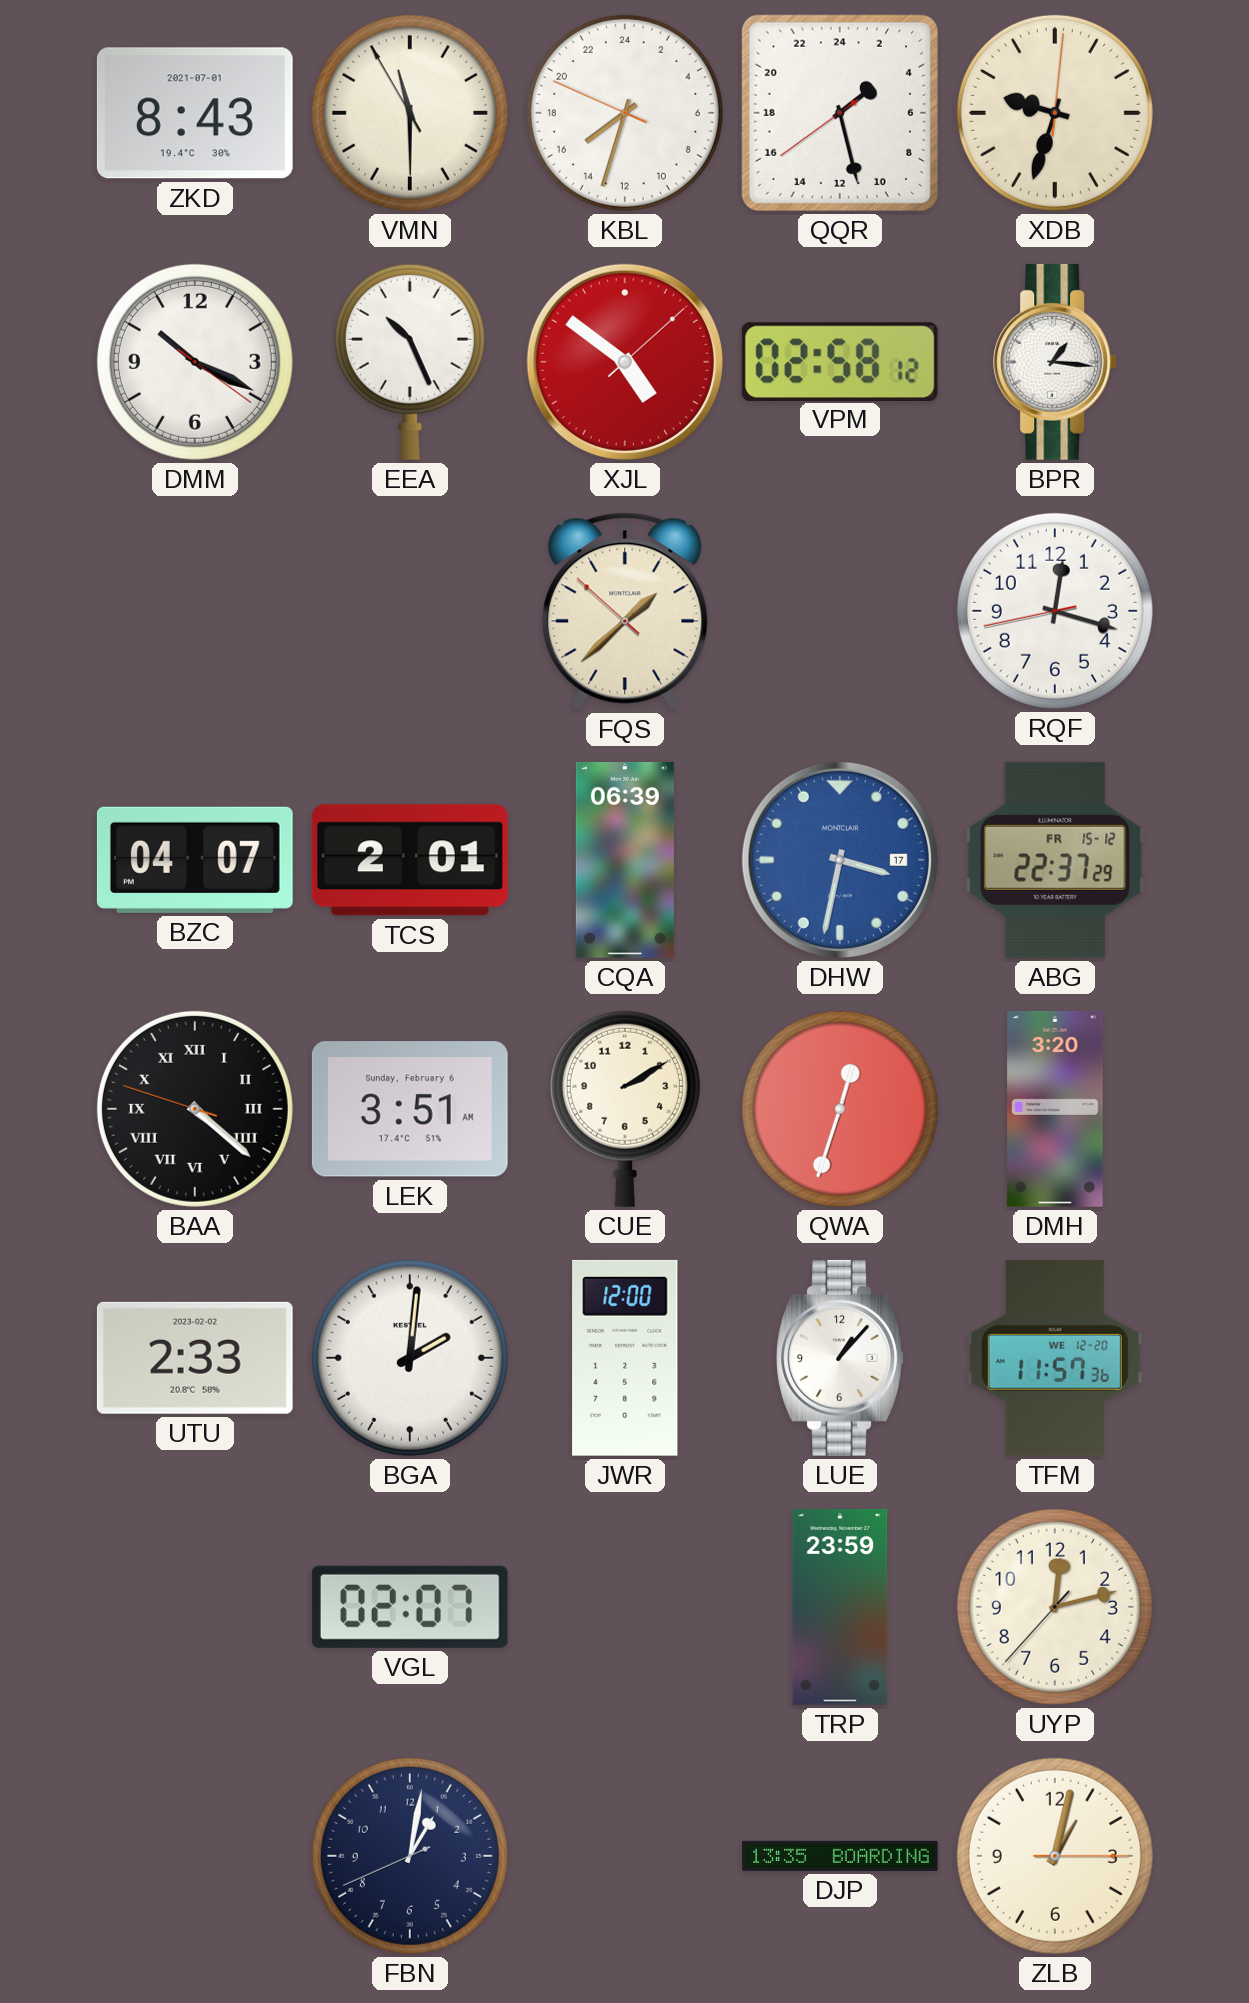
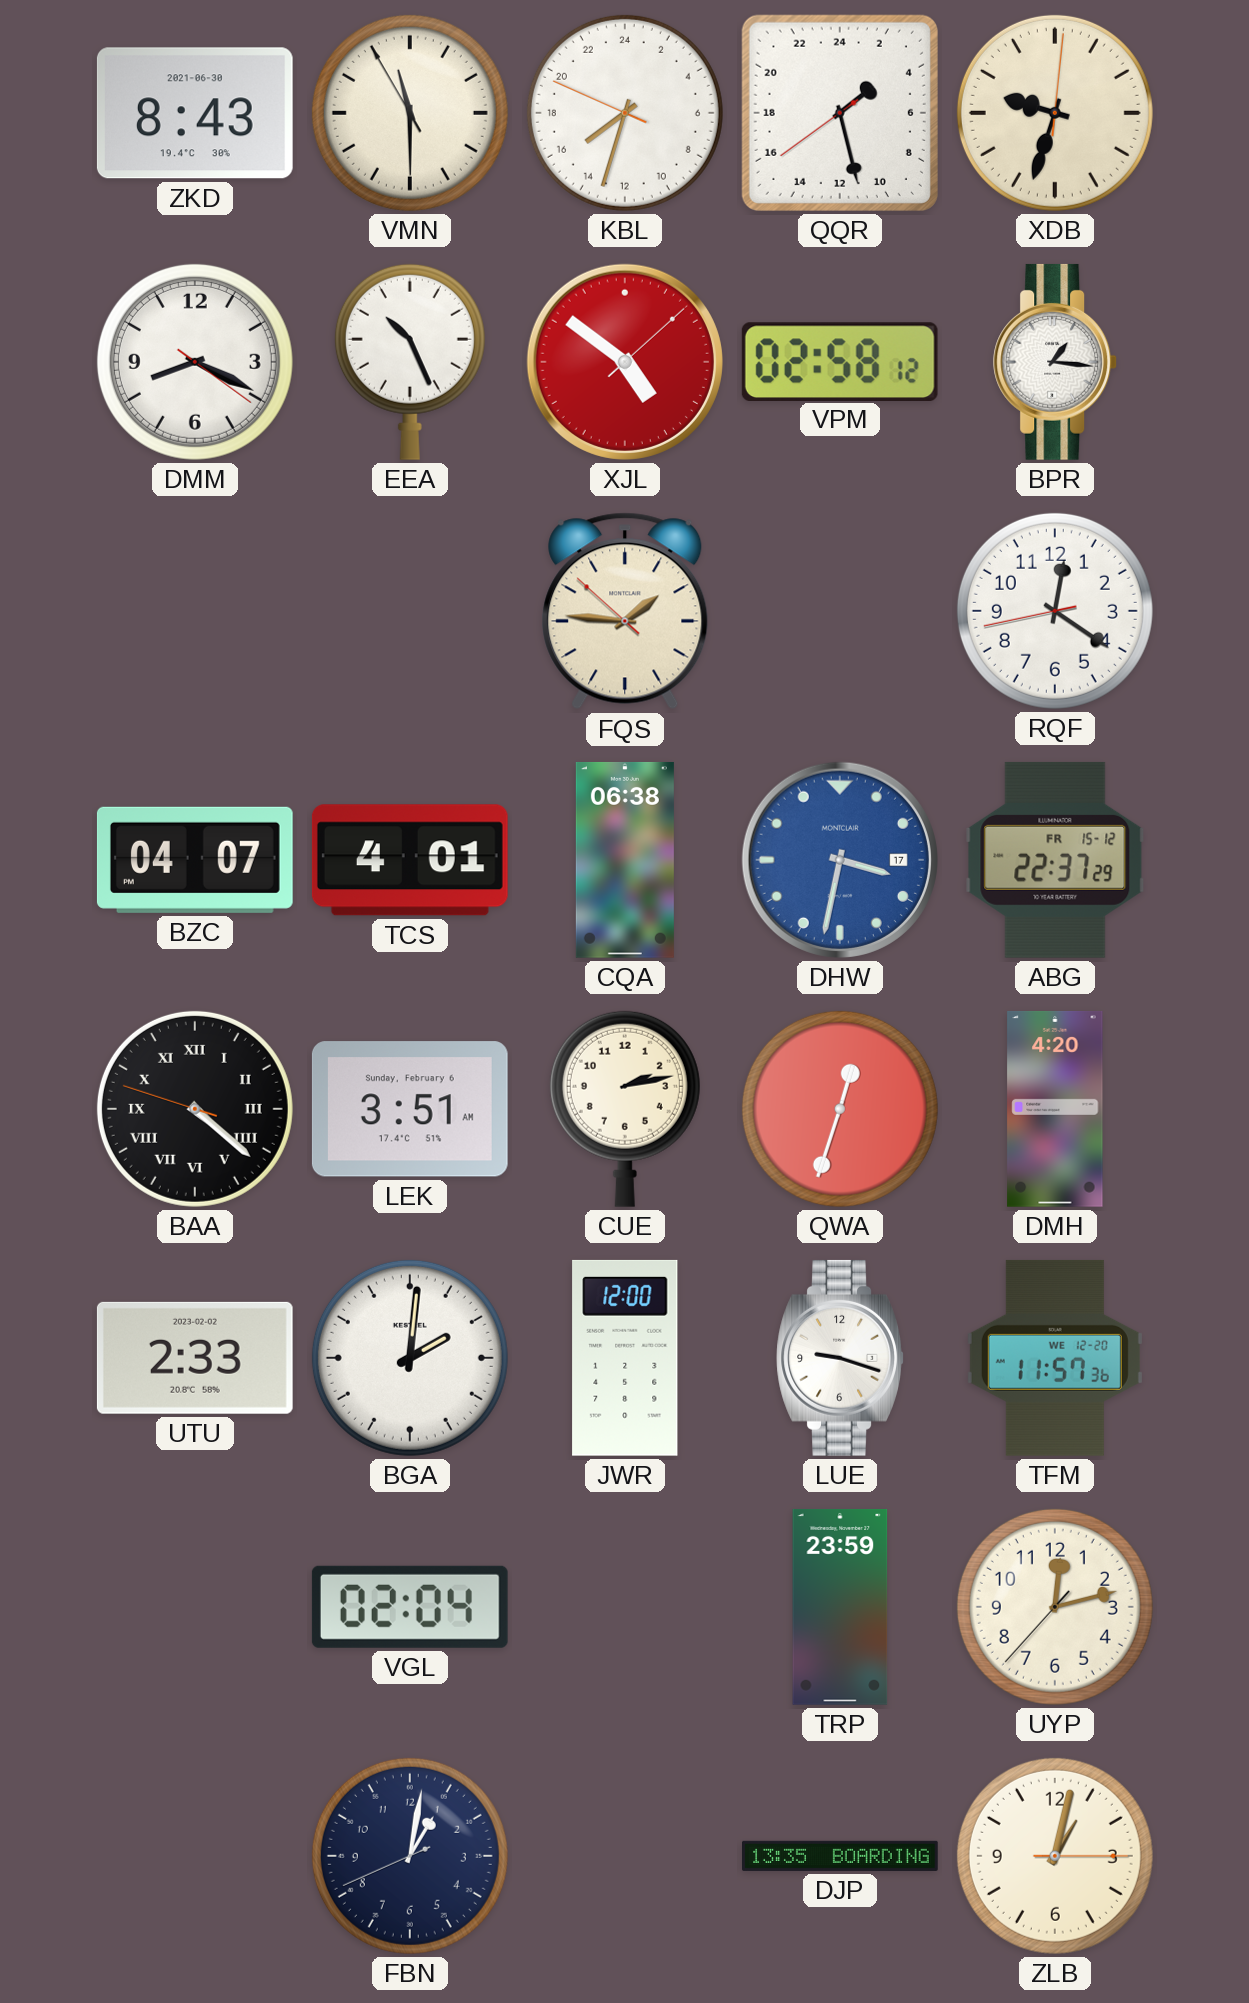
ZKD date: 2021-07-01 -> 2021-06-30 (195, 113)
DMM: 10:19 -> 8:19 (195, 362)
FQS: 1:37 -> 1:45 (625, 611)
RQF: 12:17 -> 12:20 (1055, 611)
TCS: 2:01 -> 4:01 (410, 860)
CQA: 06:39 -> 06:38 (625, 860)
CUE: 2:10 -> 2:13 (625, 1109)
DMH: 3:20 -> 4:20 (1055, 1109)
LUE: 1:07 -> 9:18 (840, 1358)
VGL: 02:07 -> 02:04 (410, 1607)
